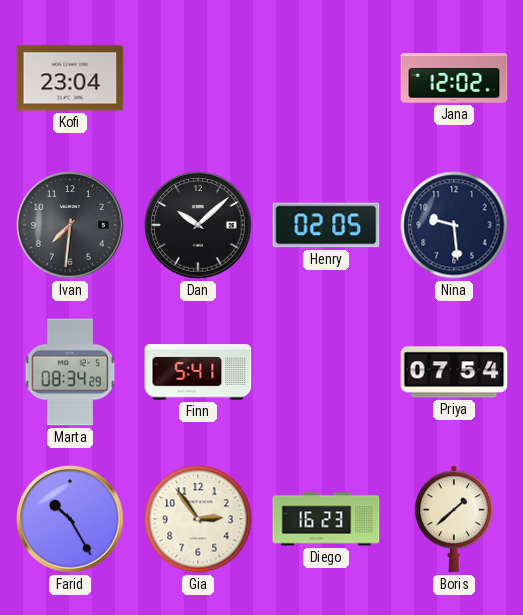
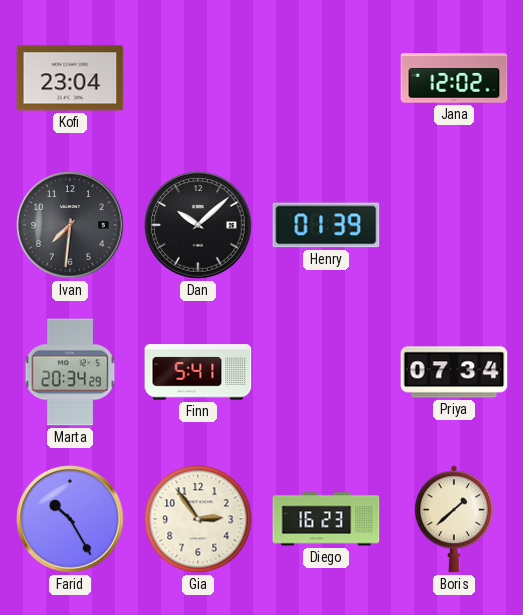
Henry: 02:05 -> 01:39 (326, 225)
Nina: 9:29 -> none (454, 225)
Marta: 08:34 -> 20:34 (70, 372)
Priya: 07:54 -> 07:34 (454, 372)
